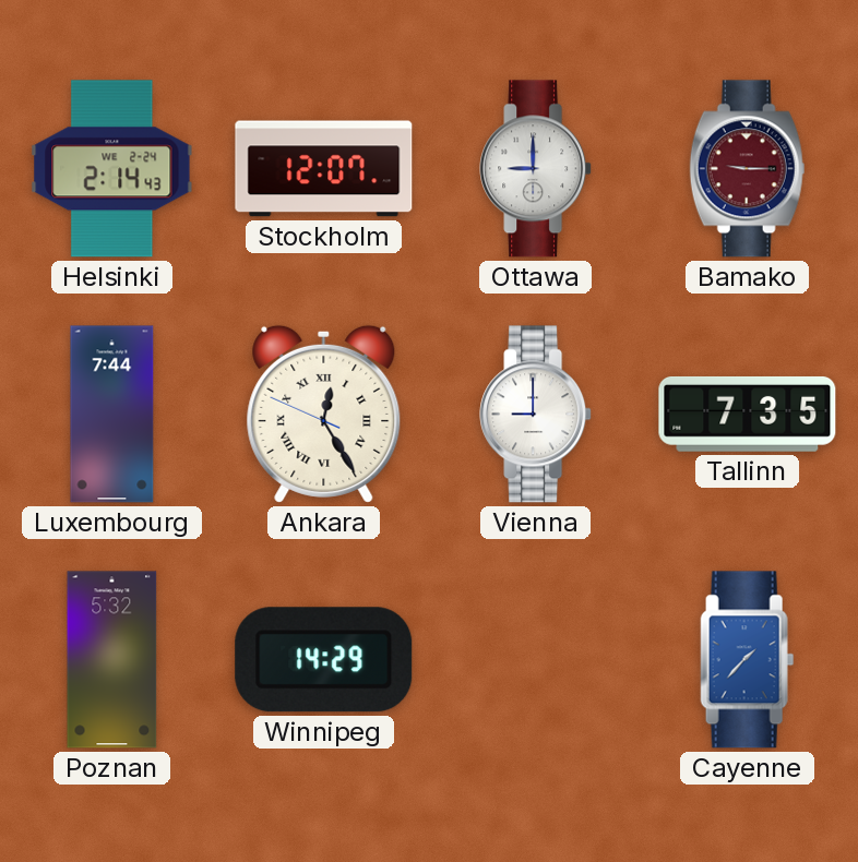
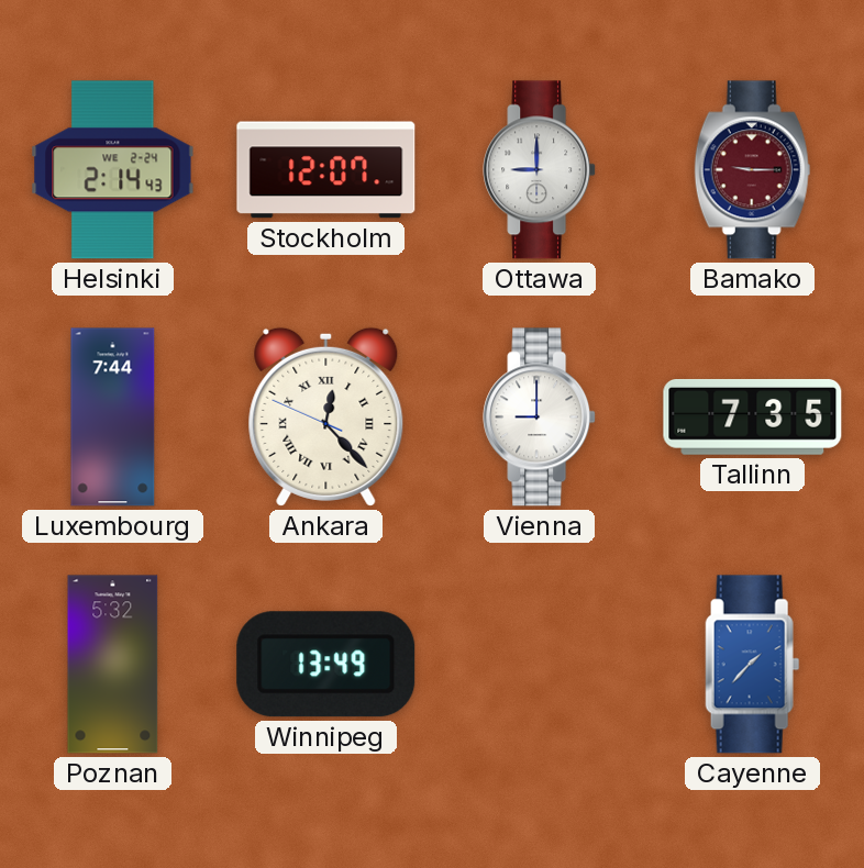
Ankara: 12:24 -> 12:22 (326, 416)
Winnipeg: 14:29 -> 13:49 (326, 665)
